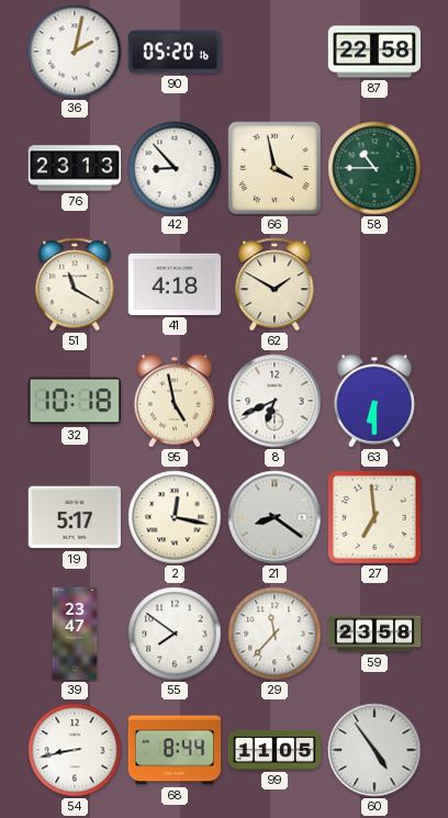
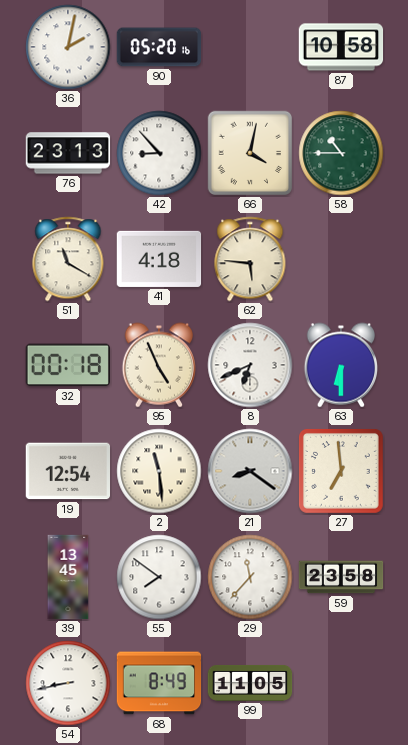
87: 22:58 -> 10:58 (341, 47)
66: 3:58 -> 4:02 (250, 153)
62: 1:50 -> 5:46 (250, 259)
32: 10:18 -> 00:18 (67, 365)
95: 4:58 -> 4:56 (158, 365)
19: 5:17 -> 12:54 (67, 471)
2: 12:17 -> 11:29 (159, 471)
39: 23:47 -> 13:45 (68, 577)
68: 8:44 -> 8:49 (159, 683)
60: 4:54 -> none (374, 750)
